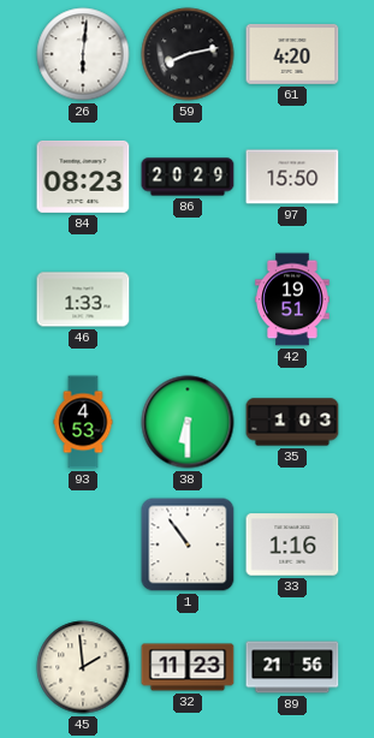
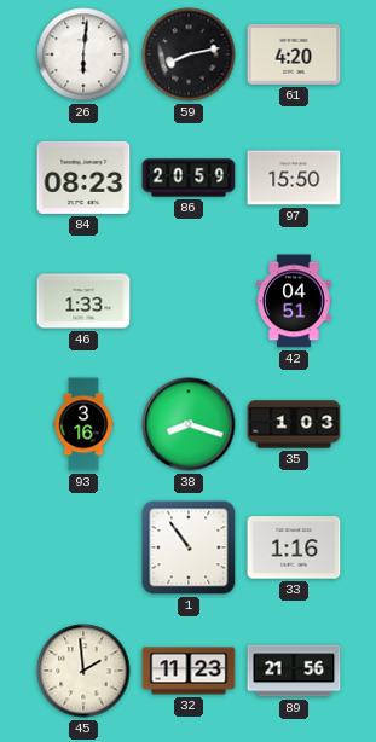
86: 20:29 -> 20:59 (189, 178)
42: 19:51 -> 04:51 (294, 301)
93: 4:53 -> 3:16 (83, 424)
38: 6:30 -> 8:18 (189, 424)
